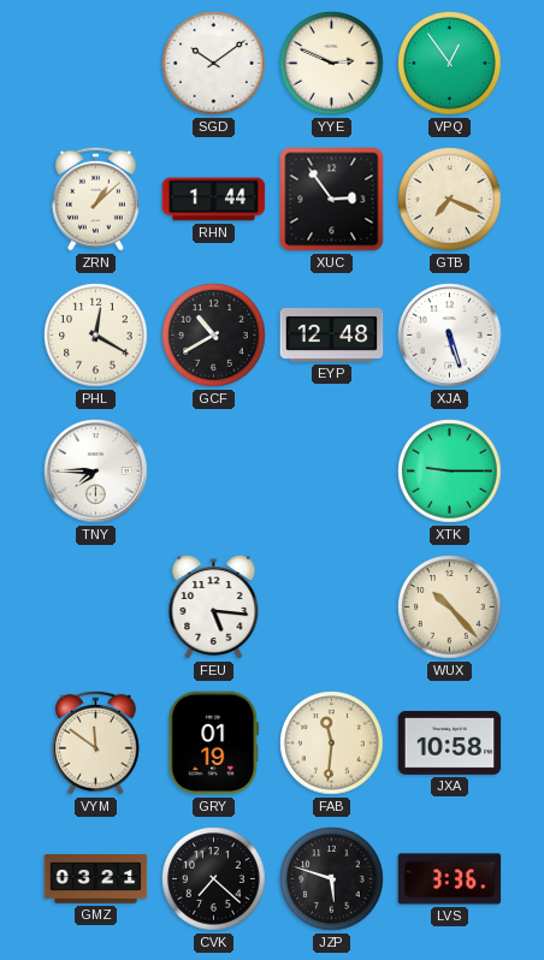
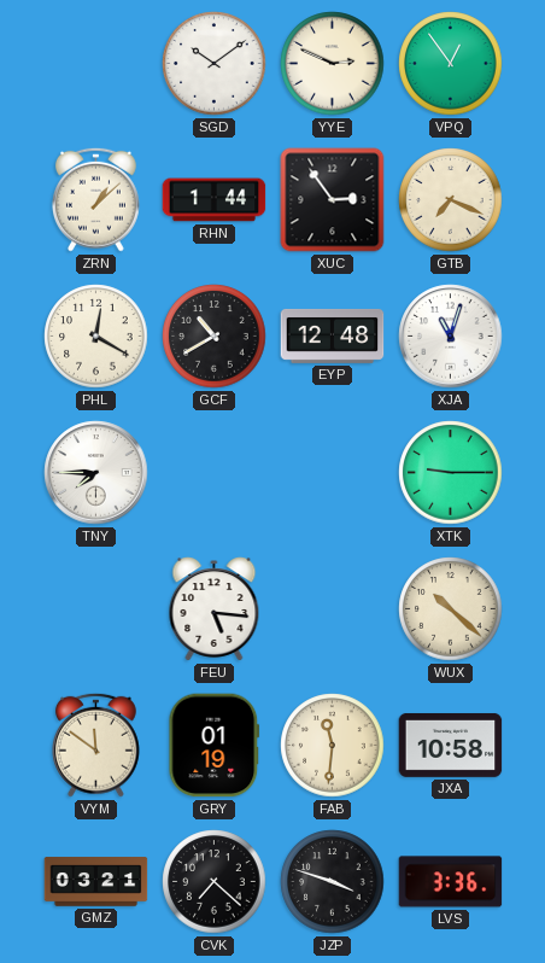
XJA: 5:27 -> 11:03 (451, 337)
WUX: 10:23 -> 10:22 (451, 609)
JZP: 5:48 -> 3:48 (333, 882)
